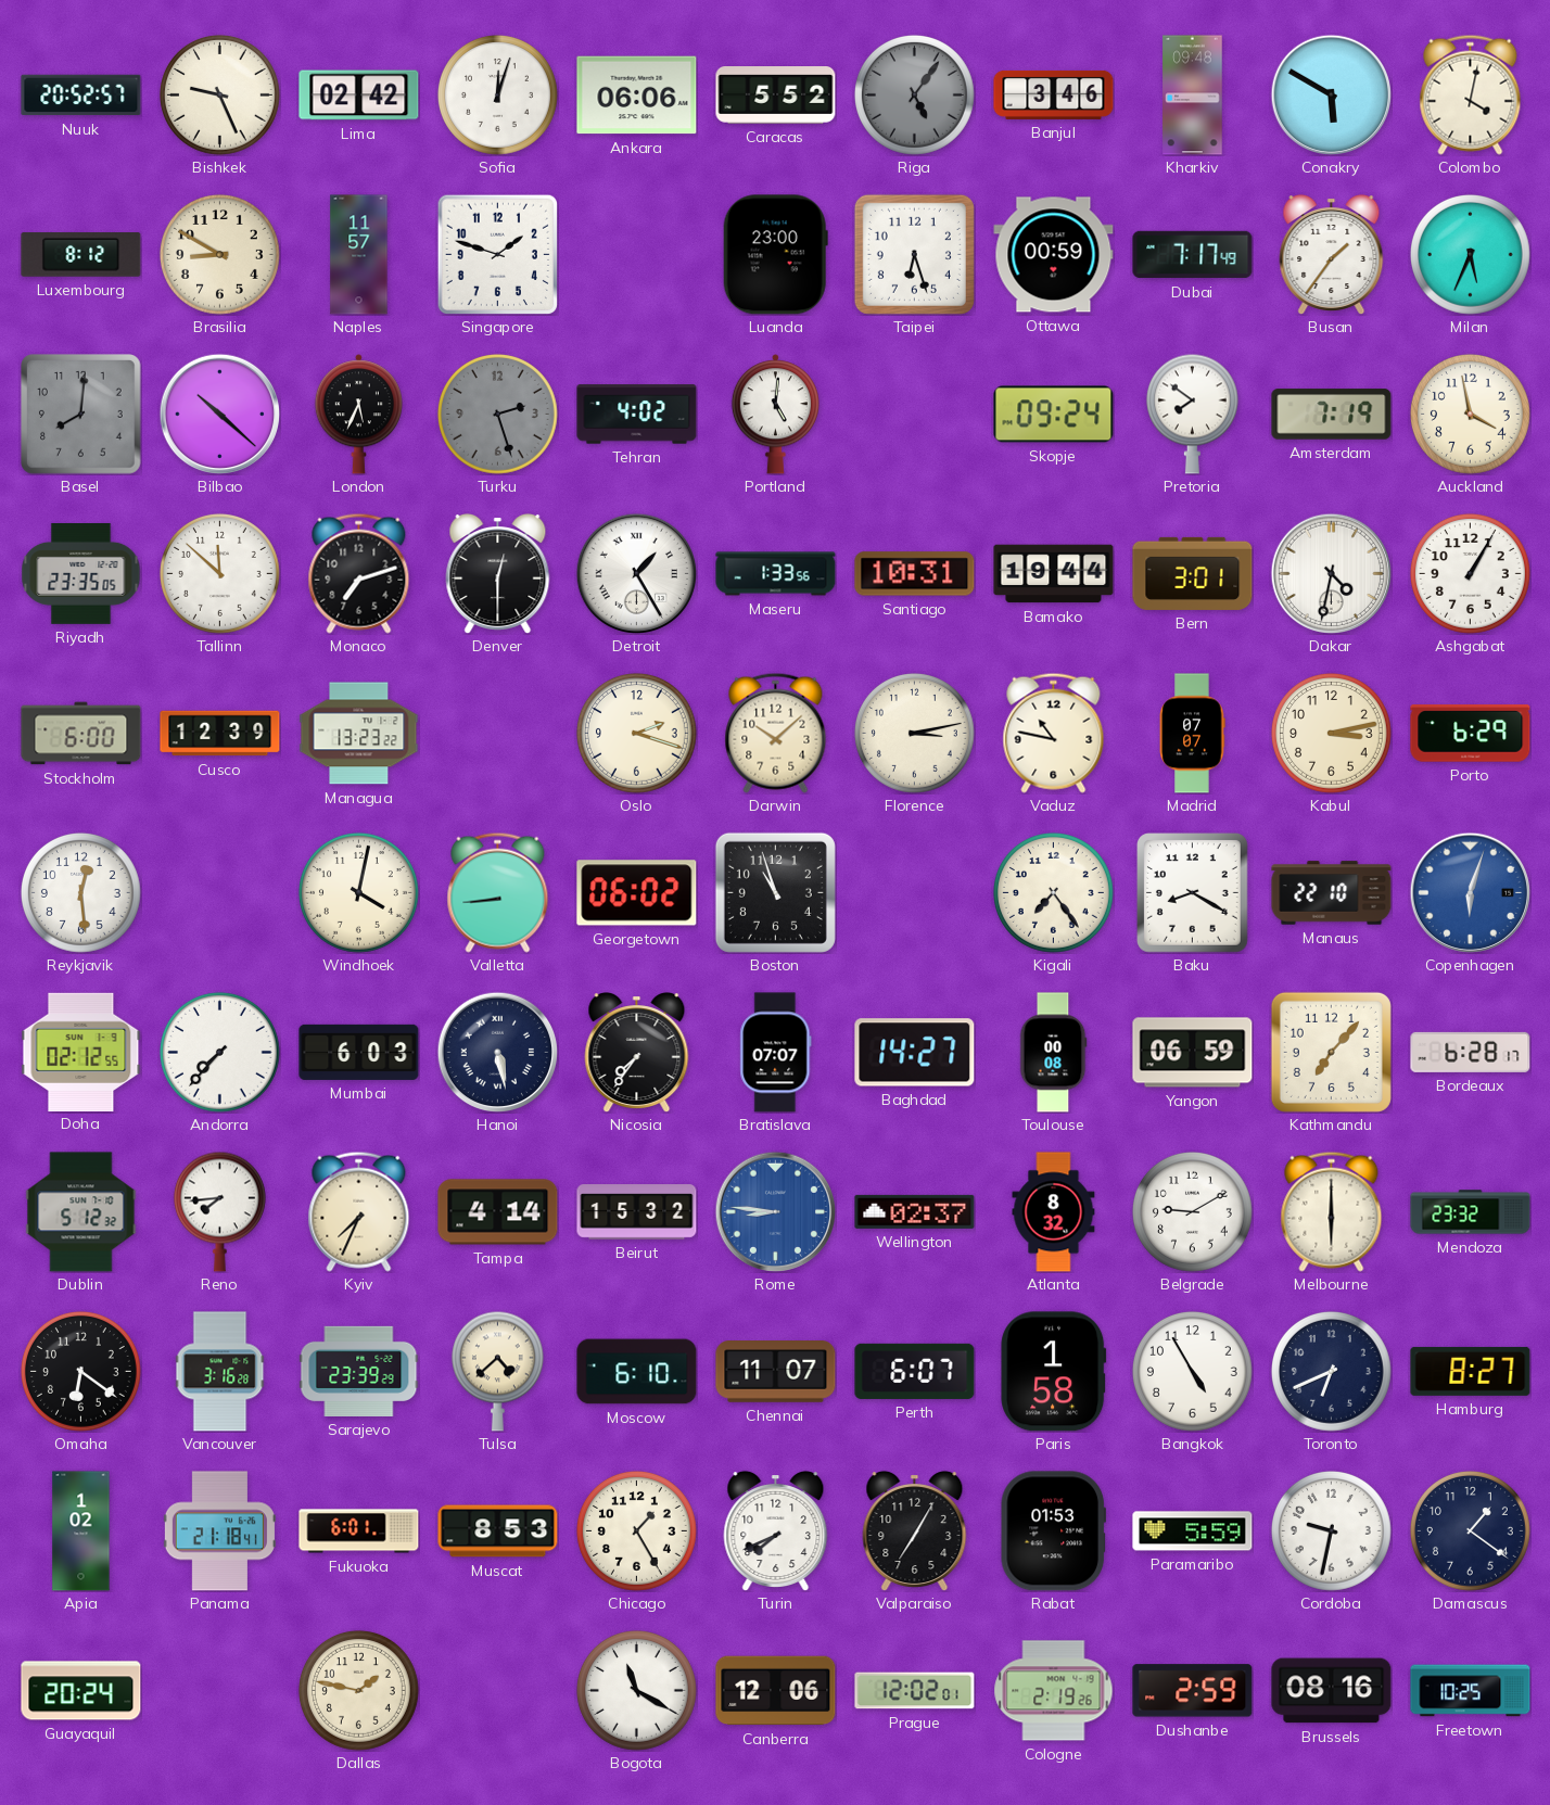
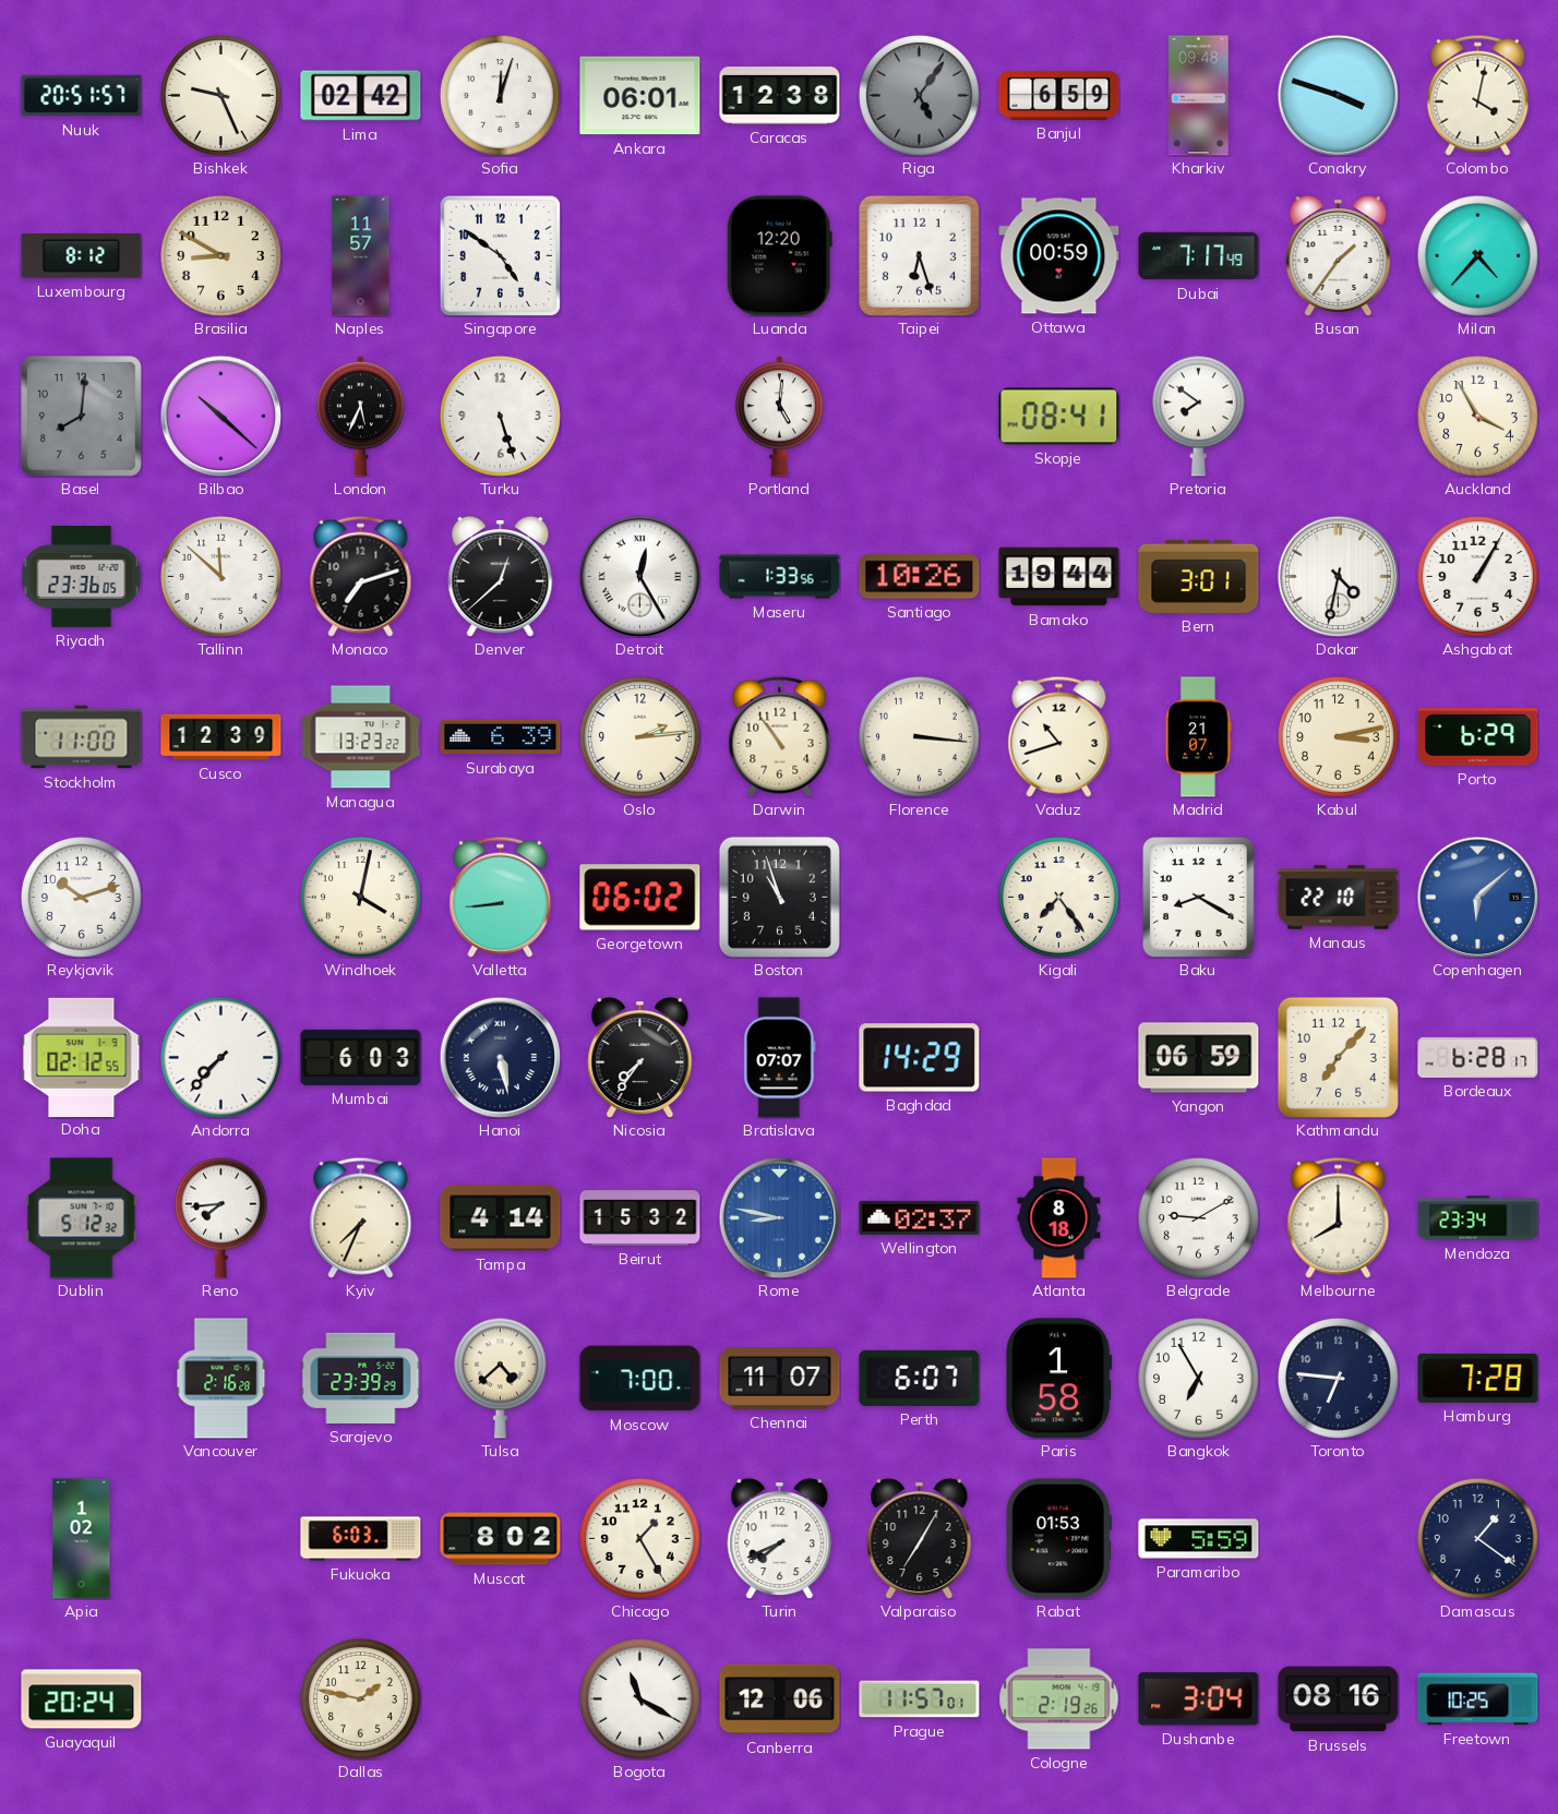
Nuuk: 20:52 -> 20:51 (82, 96)
Ankara: 06:06 -> 06:01 (640, 96)
Caracas: 5:52 -> 12:38 (780, 96)
Banjul: 3:46 -> 6:59 (1059, 95)
Conakry: 5:50 -> 3:48 (1338, 95)
Singapore: 1:48 -> 4:51 (500, 255)
Luanda: 23:00 -> 12:20 (779, 256)
Milan: 5:34 -> 4:37 (1477, 255)
Turku: 2:27 -> 5:27 (500, 416)
Turku dial: grey -> white (500, 416)
Tehran: 4:02 -> none (637, 415)
Skopje: 09:24 -> 08:41 (1059, 417)
Amsterdam: 7:19 -> none (1332, 415)
Auckland: 3:58 -> 3:55 (1477, 416)
Riyadh: 23:35 -> 23:36 (82, 576)
Denver: 12:30 -> 12:38 (501, 577)
Detroit: 1:25 -> 12:25 (639, 576)
Santiago: 10:31 -> 10:26 (920, 577)
Stockholm: 6:00 -> 11:00 (82, 737)
Surabaya: none -> 6:39 (501, 737)
Oslo: 2:18 -> 2:14 (639, 736)
Darwin: 10:08 -> 10:54 (780, 736)
Florence: 3:13 -> 3:16 (919, 736)
Vaduz: 10:47 -> 10:42 (1059, 736)
Madrid: 07:07 -> 21:07 (1198, 737)
Reykjavik: 12:29 -> 10:12 (81, 897)
Copenhagen: 6:03 -> 6:08 (1477, 897)
Baghdad: 14:27 -> 14:29 (920, 1058)
Toulouse: 00:08 -> none (1054, 1053)
Rome: 8:46 -> 8:47 (779, 1217)
Atlanta: 8:32 -> 8:18 (1059, 1218)
Melbourne: 6:00 -> 8:00 (1339, 1217)
Mendoza: 23:32 -> 23:34 (1478, 1218)
Omaha: 6:21 -> none (80, 1371)
Vancouver: 3:16 -> 2:16 (221, 1379)
Moscow: 6:10 -> 7:00 (640, 1379)
Bangkok: 4:55 -> 6:55 (1198, 1378)
Toronto: 6:41 -> 6:46 (1338, 1378)
Hamburg: 8:27 -> 7:28 (1478, 1378)
Panama: 21:18 -> none (219, 1531)
Fukuoka: 6:01 -> 6:03 (361, 1539)
Muscat: 8:53 -> 8:02 (501, 1539)
Cordoba: 9:32 -> none (1331, 1530)
Prague: 12:02 -> 11:57 (920, 1699)
Dushanbe: 2:59 -> 3:04 (1199, 1699)
